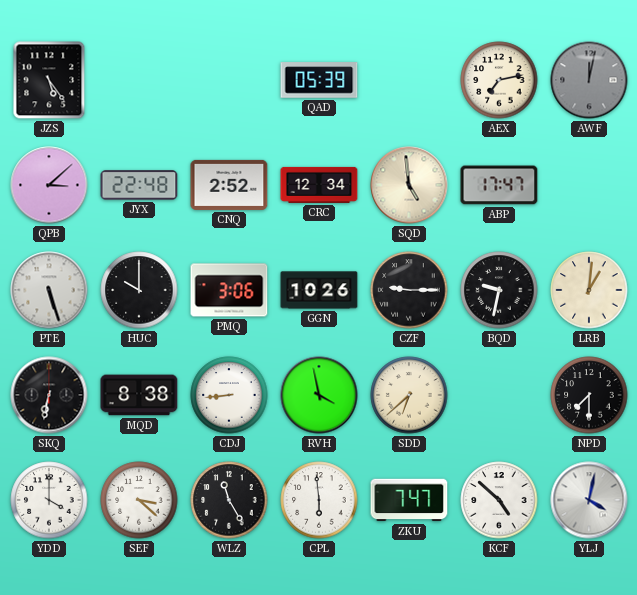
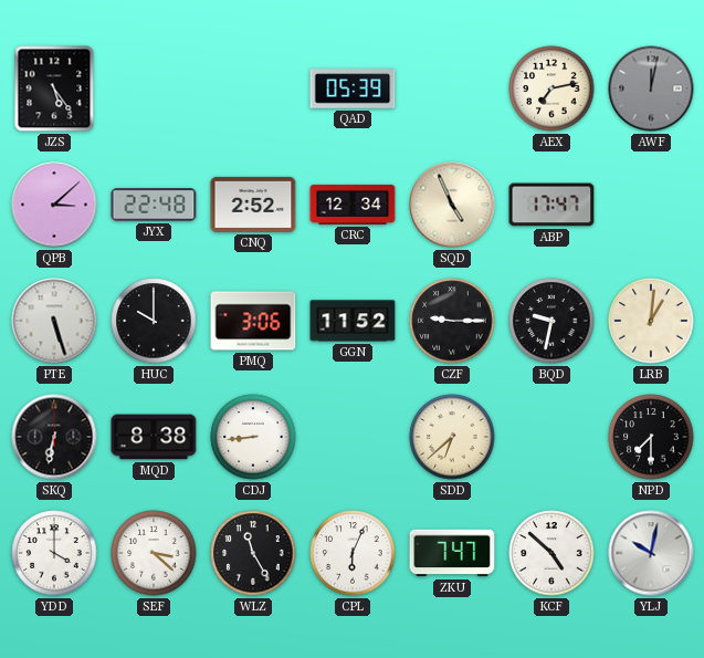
SQD: 4:59 -> 4:56 (452, 205)
GGN: 10:26 -> 11:52 (353, 321)
RVH: 3:58 -> none (319, 395)
CPL: 5:59 -> 6:04 (353, 553)
YLJ: 4:02 -> 10:02 (651, 553)
